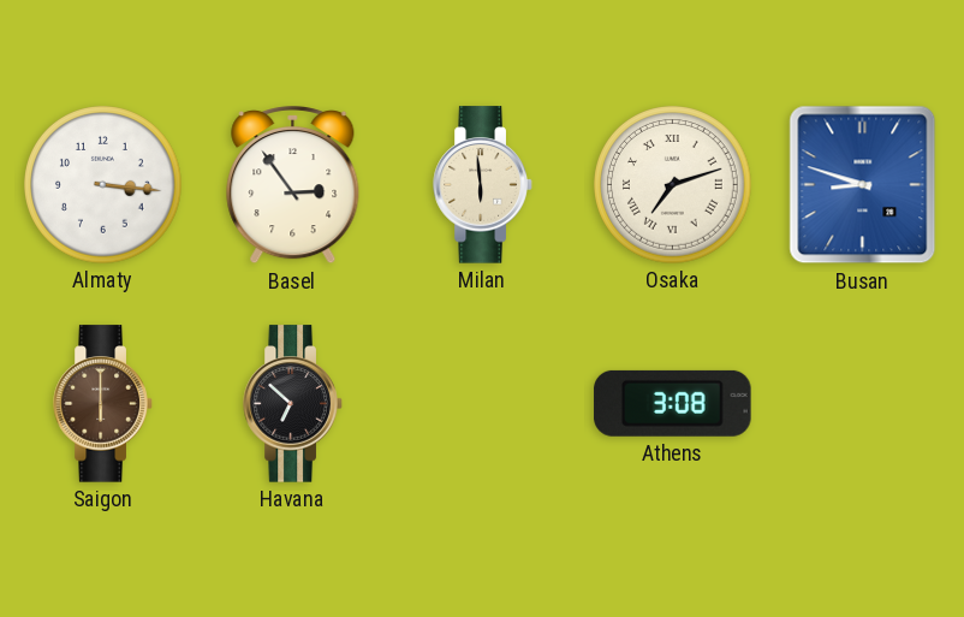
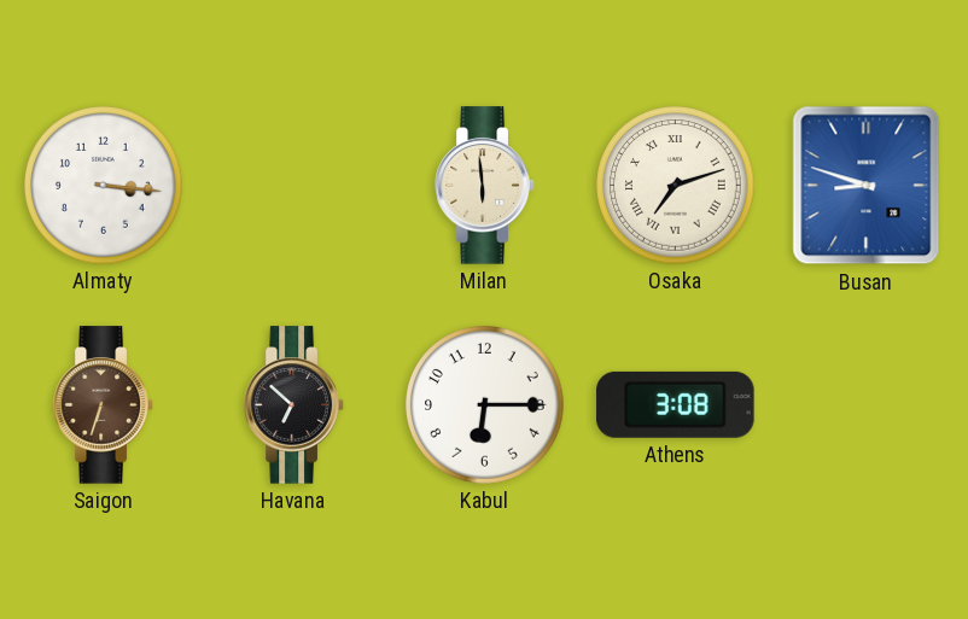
Basel: 2:54 -> none (293, 186)
Saigon: 6:00 -> 6:33 (104, 405)
Kabul: none -> 6:15 (485, 405)
